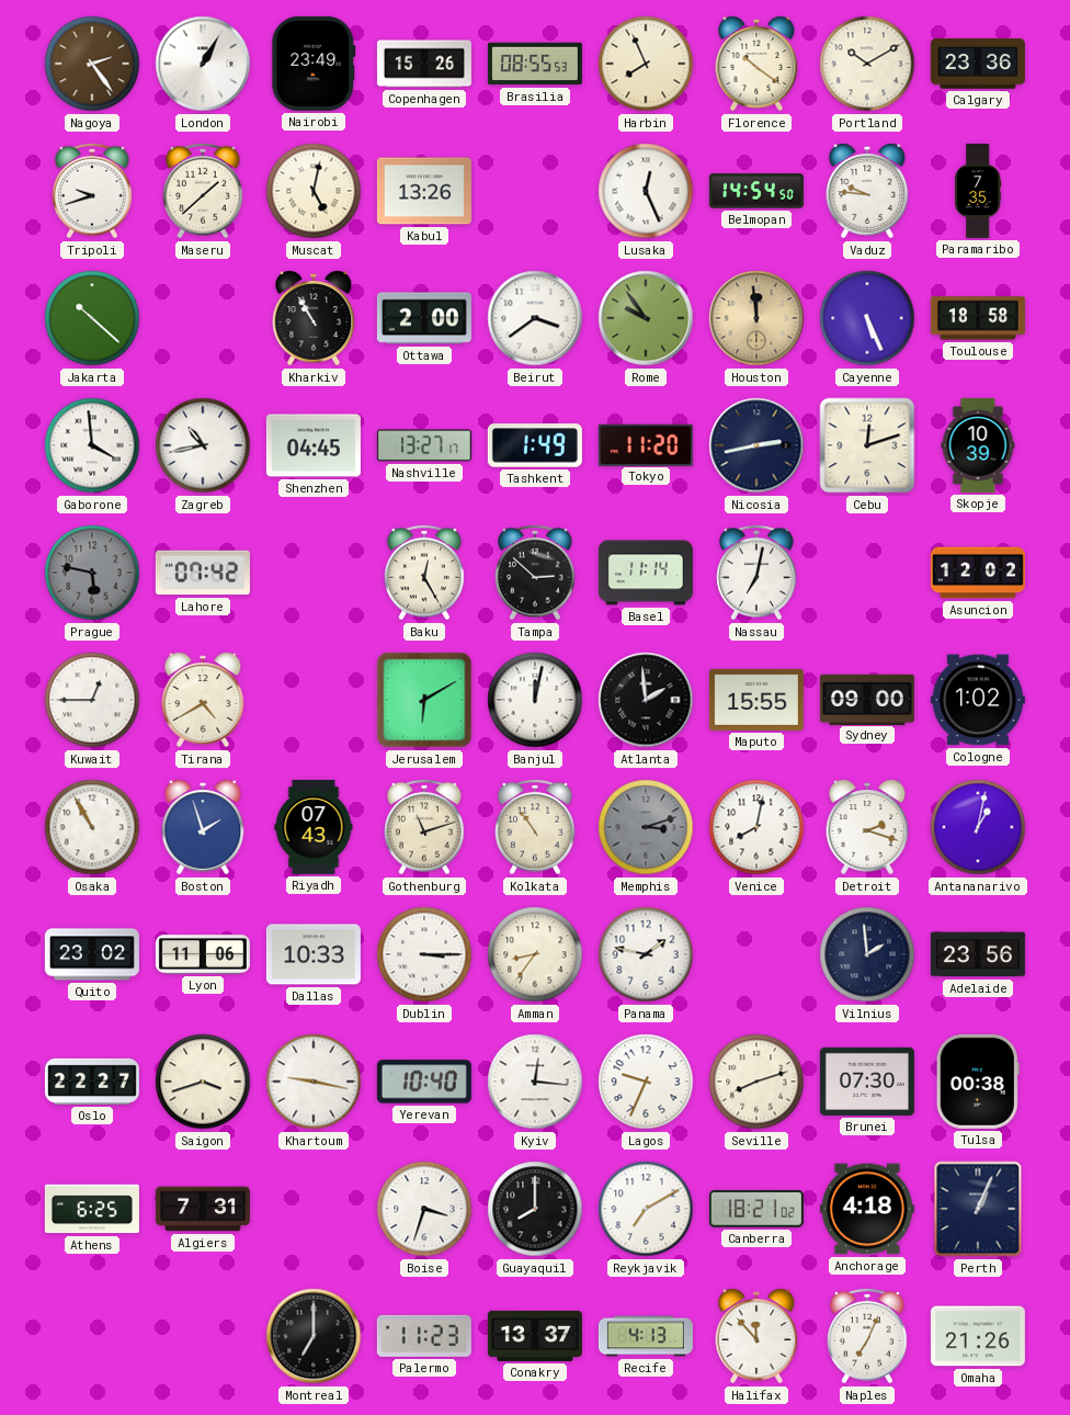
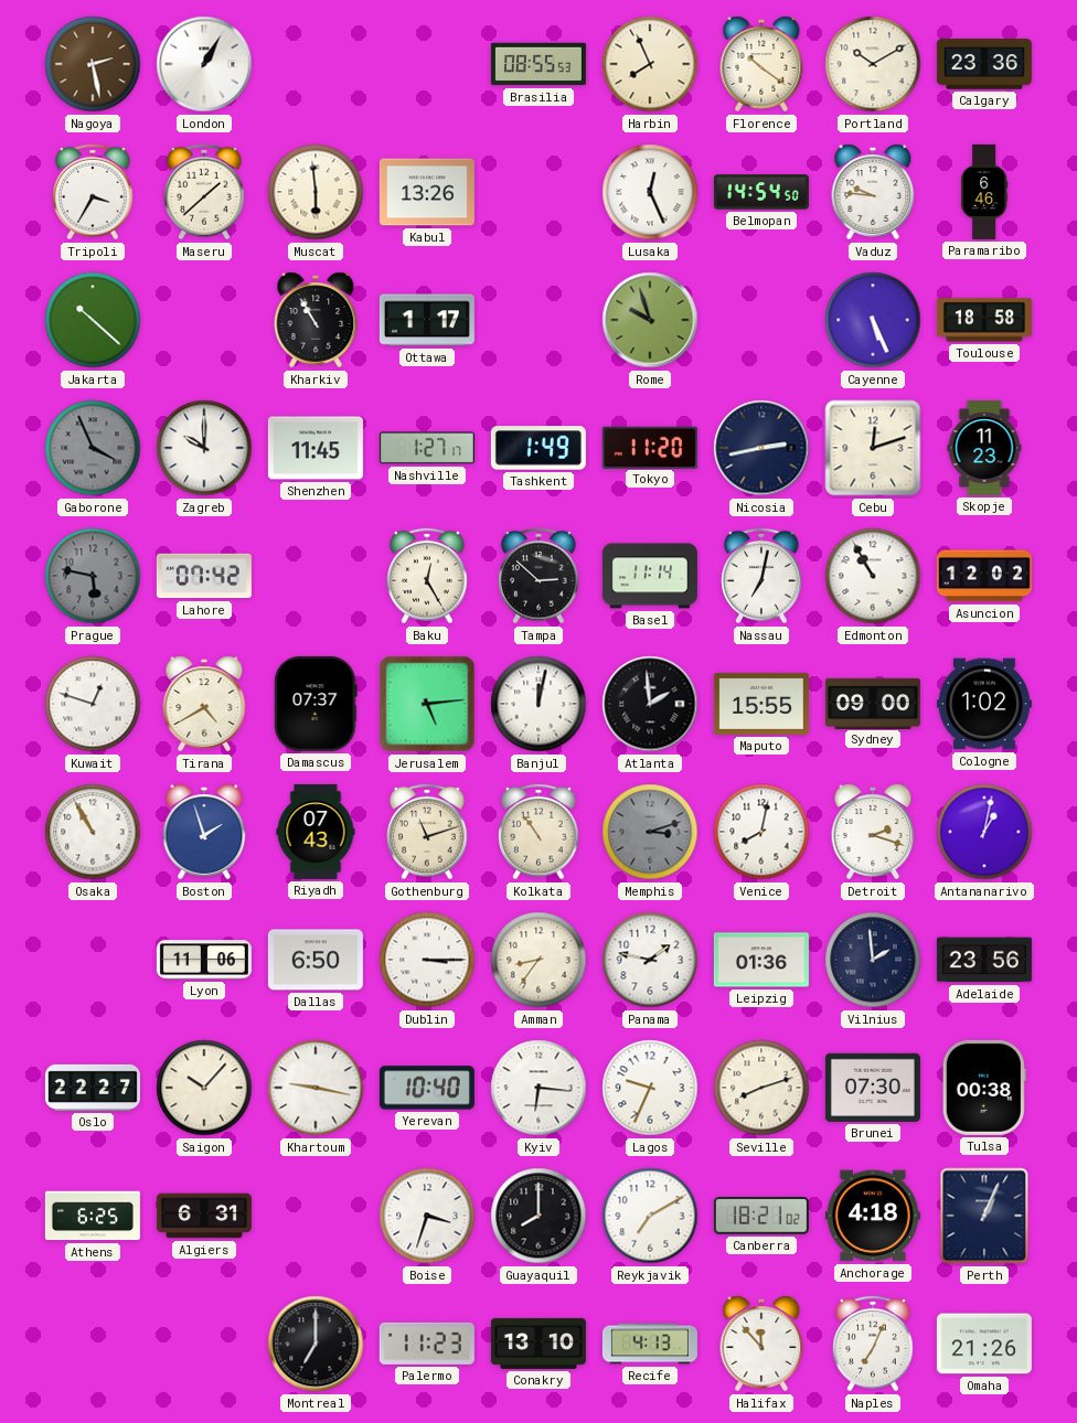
Nagoya: 2:24 -> 2:28 (93, 64)
Nairobi: 23:49 -> none (314, 64)
Copenhagen: 15:26 -> none (424, 64)
Tripoli: 9:42 -> 3:35 (93, 192)
Muscat: 5:02 -> 5:59 (316, 192)
Paramaribo: 7:35 -> 6:46 (984, 192)
Ottawa: 2:00 -> 1:17 (427, 320)
Beirut: 3:39 -> none (535, 318)
Rome: 9:54 -> 9:57 (650, 320)
Houston: 11:59 -> none (756, 318)
Gaborone: 3:59 -> 3:56 (93, 448)
Gaborone dial: white -> grey (93, 448)
Zagreb: 10:43 -> 10:00 (204, 448)
Shenzhen: 04:45 -> 11:45 (316, 448)
Nashville: 13:27 -> 1:27 (427, 448)
Skopje: 10:39 -> 11:23 (984, 448)
Edmonton: none -> 10:55 (873, 576)
Kuwait: 12:45 -> 12:48 (93, 704)
Damascus: none -> 07:37 (316, 704)
Jerusalem: 6:10 -> 5:14 (427, 704)
Quito: 23:02 -> none (92, 954)
Dallas: 10:33 -> 6:50 (316, 960)
Leipzig: none -> 01:36 (761, 960)
Saigon: 3:42 -> 10:07 (204, 1088)
Kyiv: 12:16 -> 6:16 (538, 1088)
Algiers: 7:31 -> 6:31 (204, 1216)
Conakry: 13:37 -> 13:10 (538, 1344)
